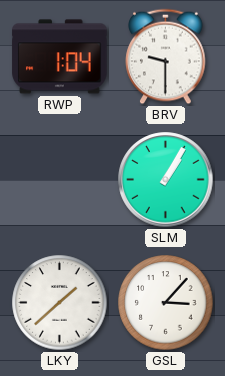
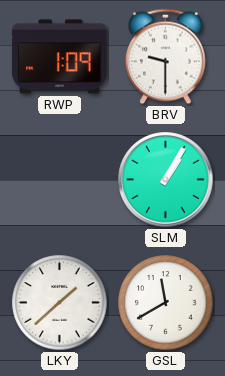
RWP: 1:04 -> 1:09 (60, 57)
GSL: 3:07 -> 11:40 (166, 303)
